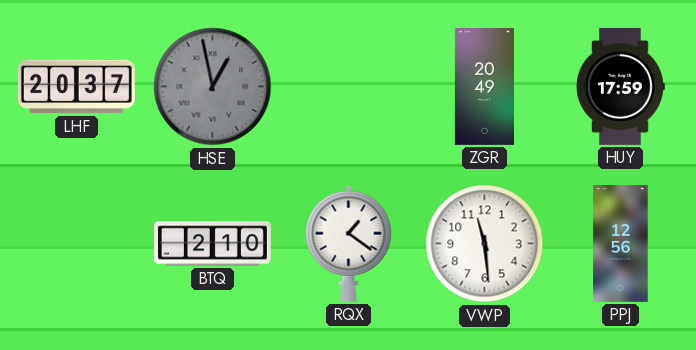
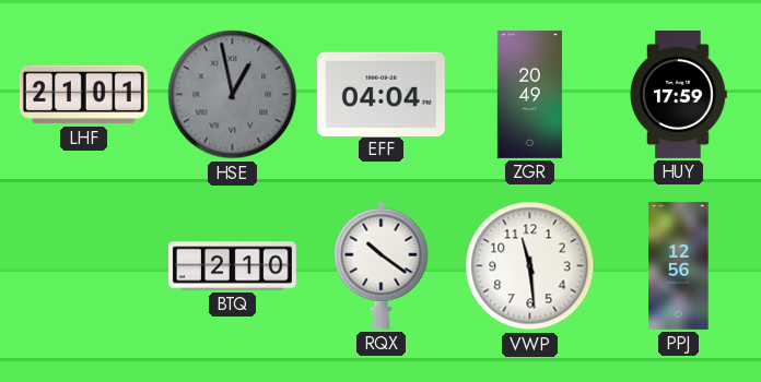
LHF: 20:37 -> 21:01 (83, 95)
EFF: none -> 04:04 (380, 94)
RQX: 1:21 -> 10:21 (382, 265)
